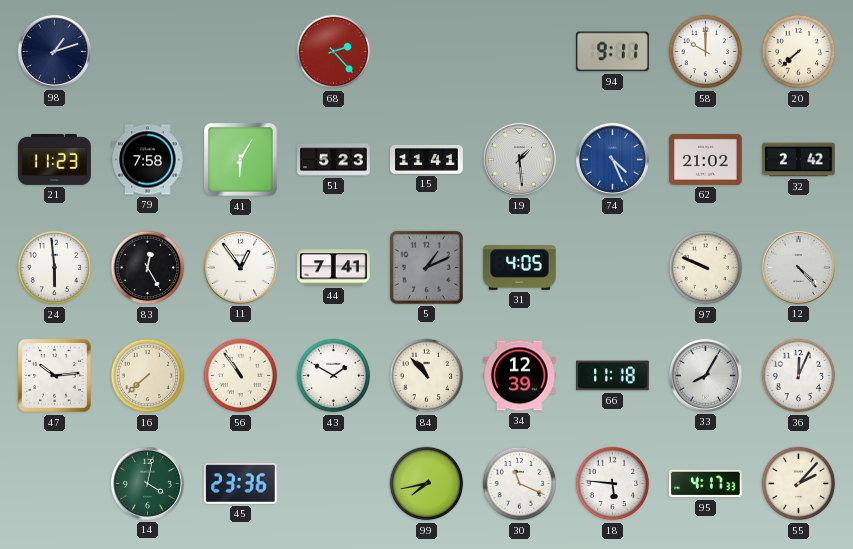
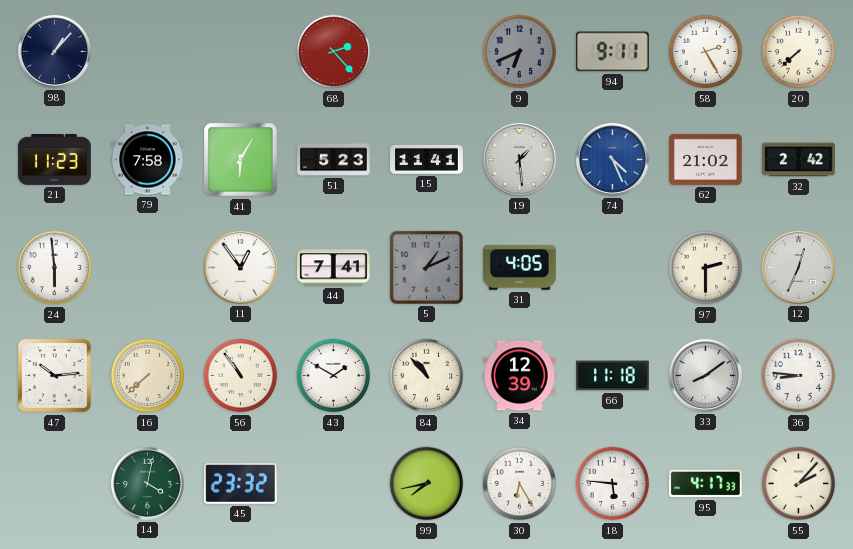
98: 1:12 -> 1:07 (54, 51)
9: none -> 6:41 (520, 52)
58: 10:00 -> 2:25 (706, 52)
83: 12:25 -> none (148, 268)
97: 9:49 -> 2:30 (706, 268)
12: 4:23 -> 12:34 (798, 267)
33: 8:05 -> 8:09 (705, 375)
36: 12:04 -> 8:46 (799, 376)
45: 23:36 -> 23:32 (240, 483)
30: 11:19 -> 6:25 (520, 484)
